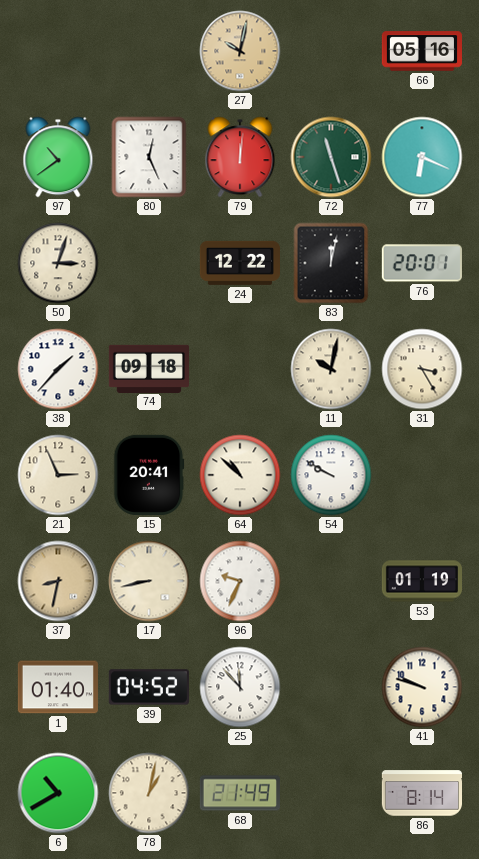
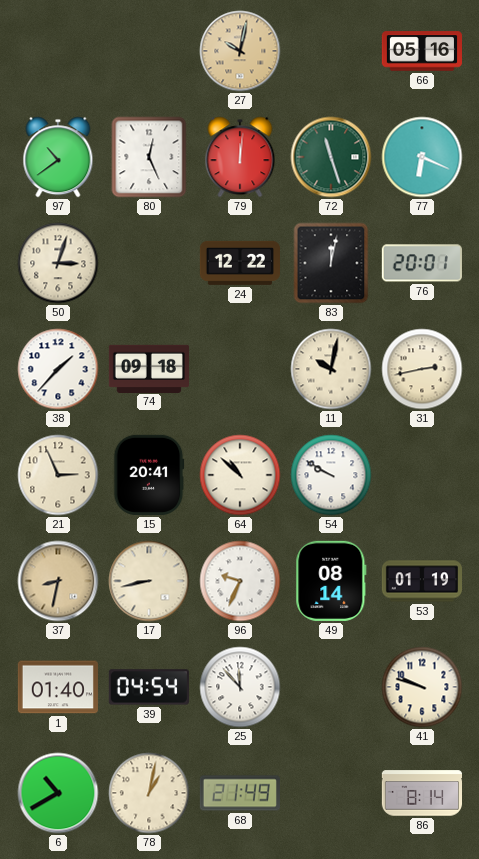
31: 3:25 -> 2:43 (422, 369)
49: none -> 08:14 (331, 581)
39: 04:52 -> 04:54 (149, 687)
